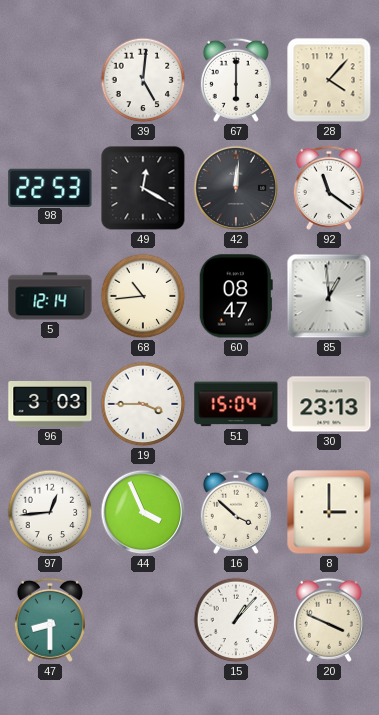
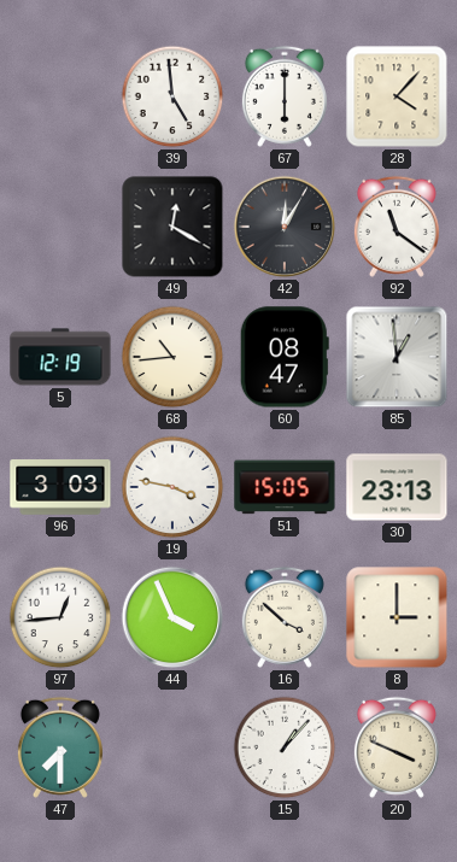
39: 5:01 -> 4:59 (172, 96)
98: 22:53 -> none (50, 187)
42: 12:01 -> 12:05 (285, 227)
5: 12:14 -> 12:19 (60, 357)
19: 3:45 -> 3:47 (172, 487)
51: 15:04 -> 15:05 (285, 487)
47: 8:30 -> 7:30 (60, 747)
